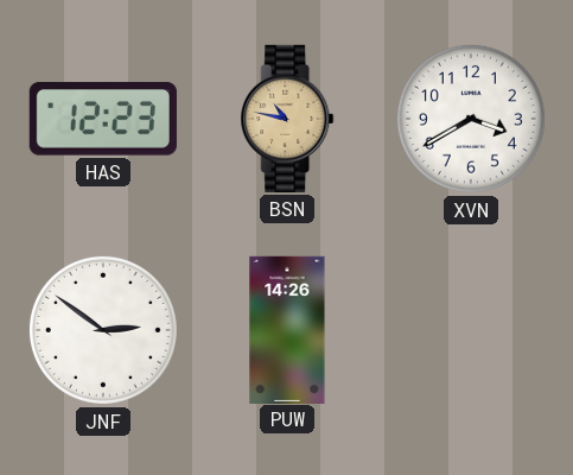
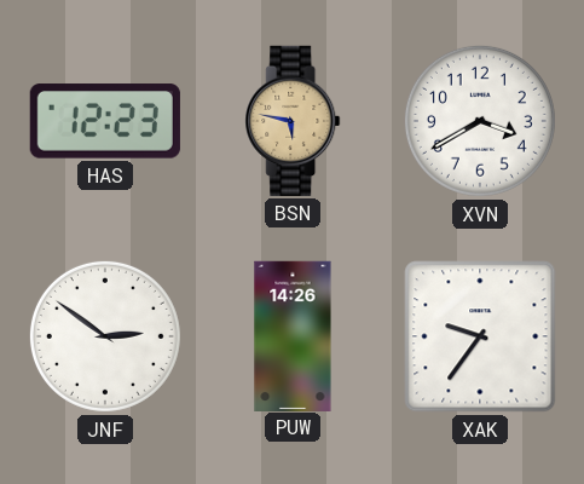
BSN: 10:47 -> 5:47 (293, 121)
XAK: none -> 9:36 (480, 336)
